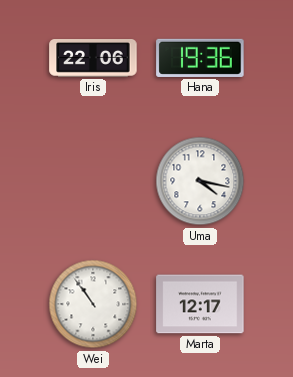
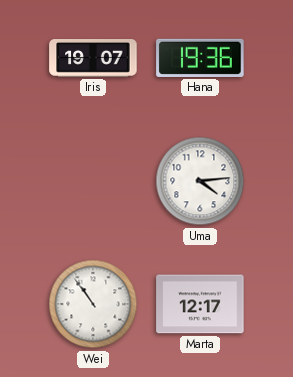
Iris: 22:06 -> 19:07 (93, 59)
Uma: 4:17 -> 4:14 (200, 181)
